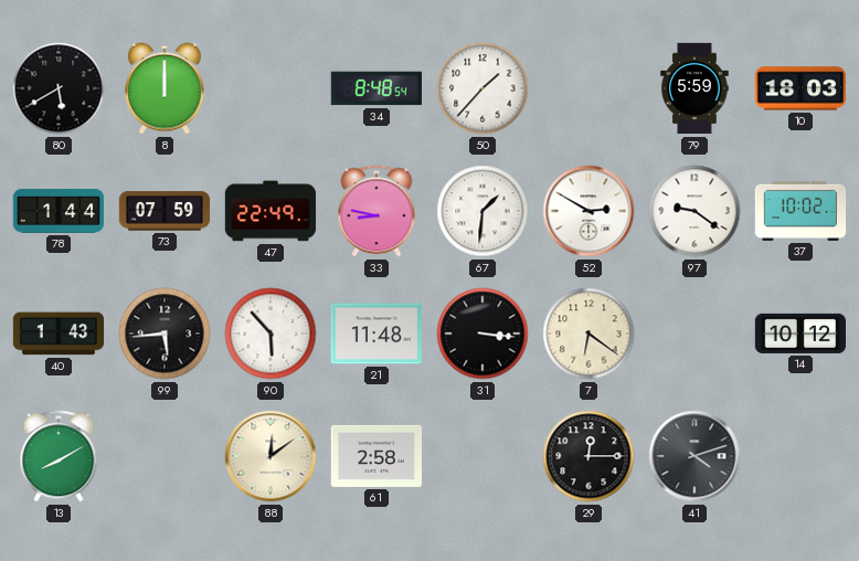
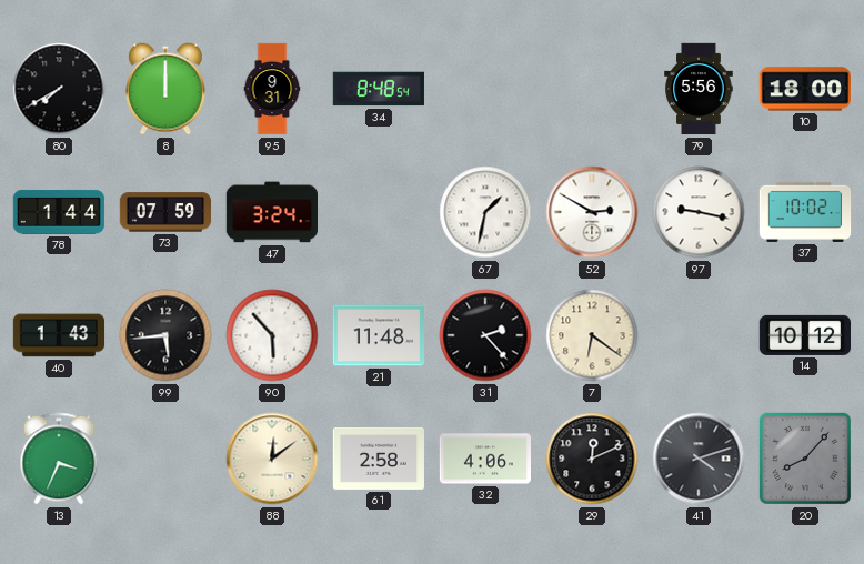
80: 5:40 -> 7:40 (59, 89)
95: none -> 9:31 (272, 89)
50: 1:37 -> none (482, 88)
79: 5:59 -> 5:56 (699, 89)
10: 18:03 -> 18:00 (804, 89)
47: 22:49 -> 3:24 (272, 212)
33: 8:47 -> none (377, 211)
67: 1:31 -> 1:32 (485, 212)
97: 9:21 -> 9:17 (699, 212)
31: 3:16 -> 2:23 (485, 335)
13: 8:10 -> 3:34 (59, 459)
32: none -> 4:06 (484, 459)
29: 12:15 -> 12:11 (592, 459)
20: none -> 8:07 (805, 459)
